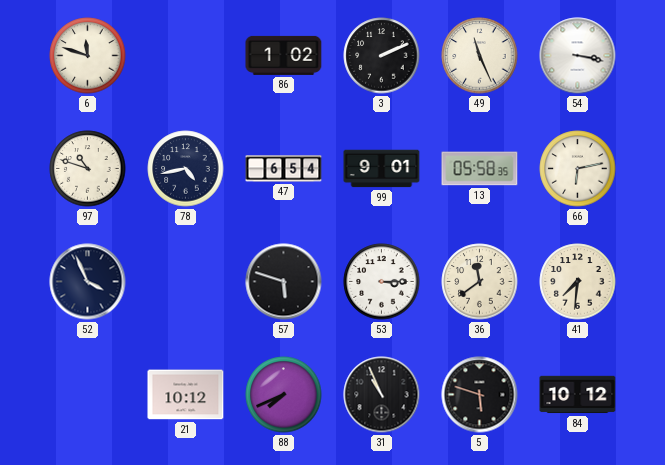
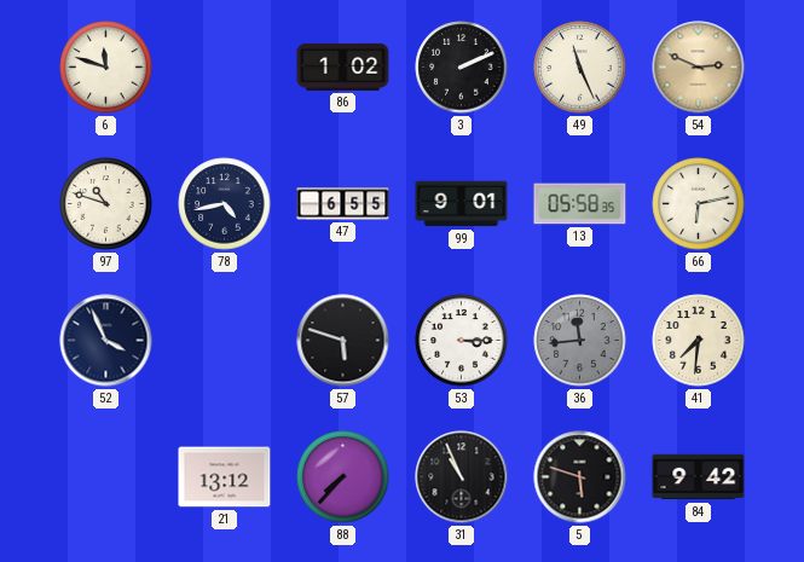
54: 3:17 -> 2:49 (699, 68)
54 dial: white -> champagne (699, 68)
47: 6:54 -> 6:55 (343, 204)
36: 11:39 -> 11:44 (580, 341)
36 dial: cream -> grey (580, 341)
21: 10:12 -> 13:12 (225, 477)
88: 7:41 -> 7:37 (343, 477)
84: 10:12 -> 9:42 (699, 477)
